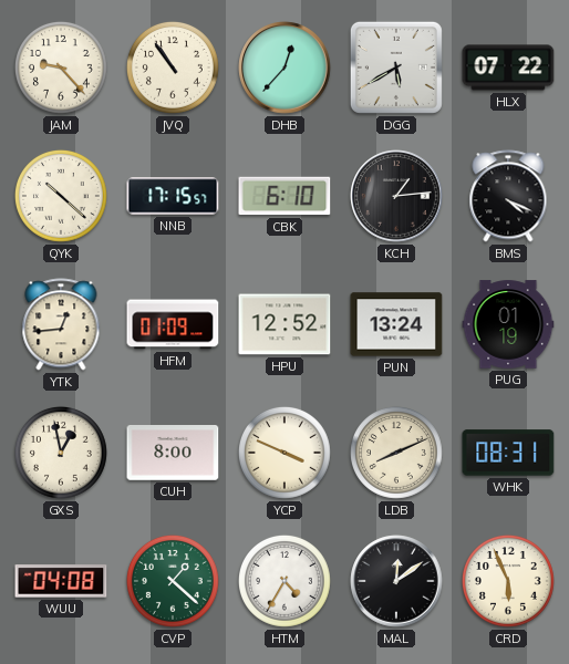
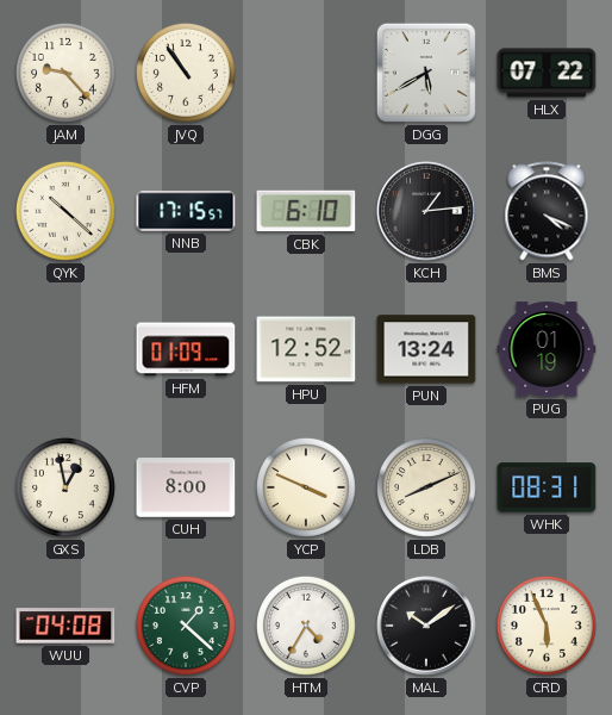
DHB: 12:37 -> none (284, 68)
YTK: 12:44 -> none (61, 324)
MAL: 12:09 -> 10:09 (426, 626)
